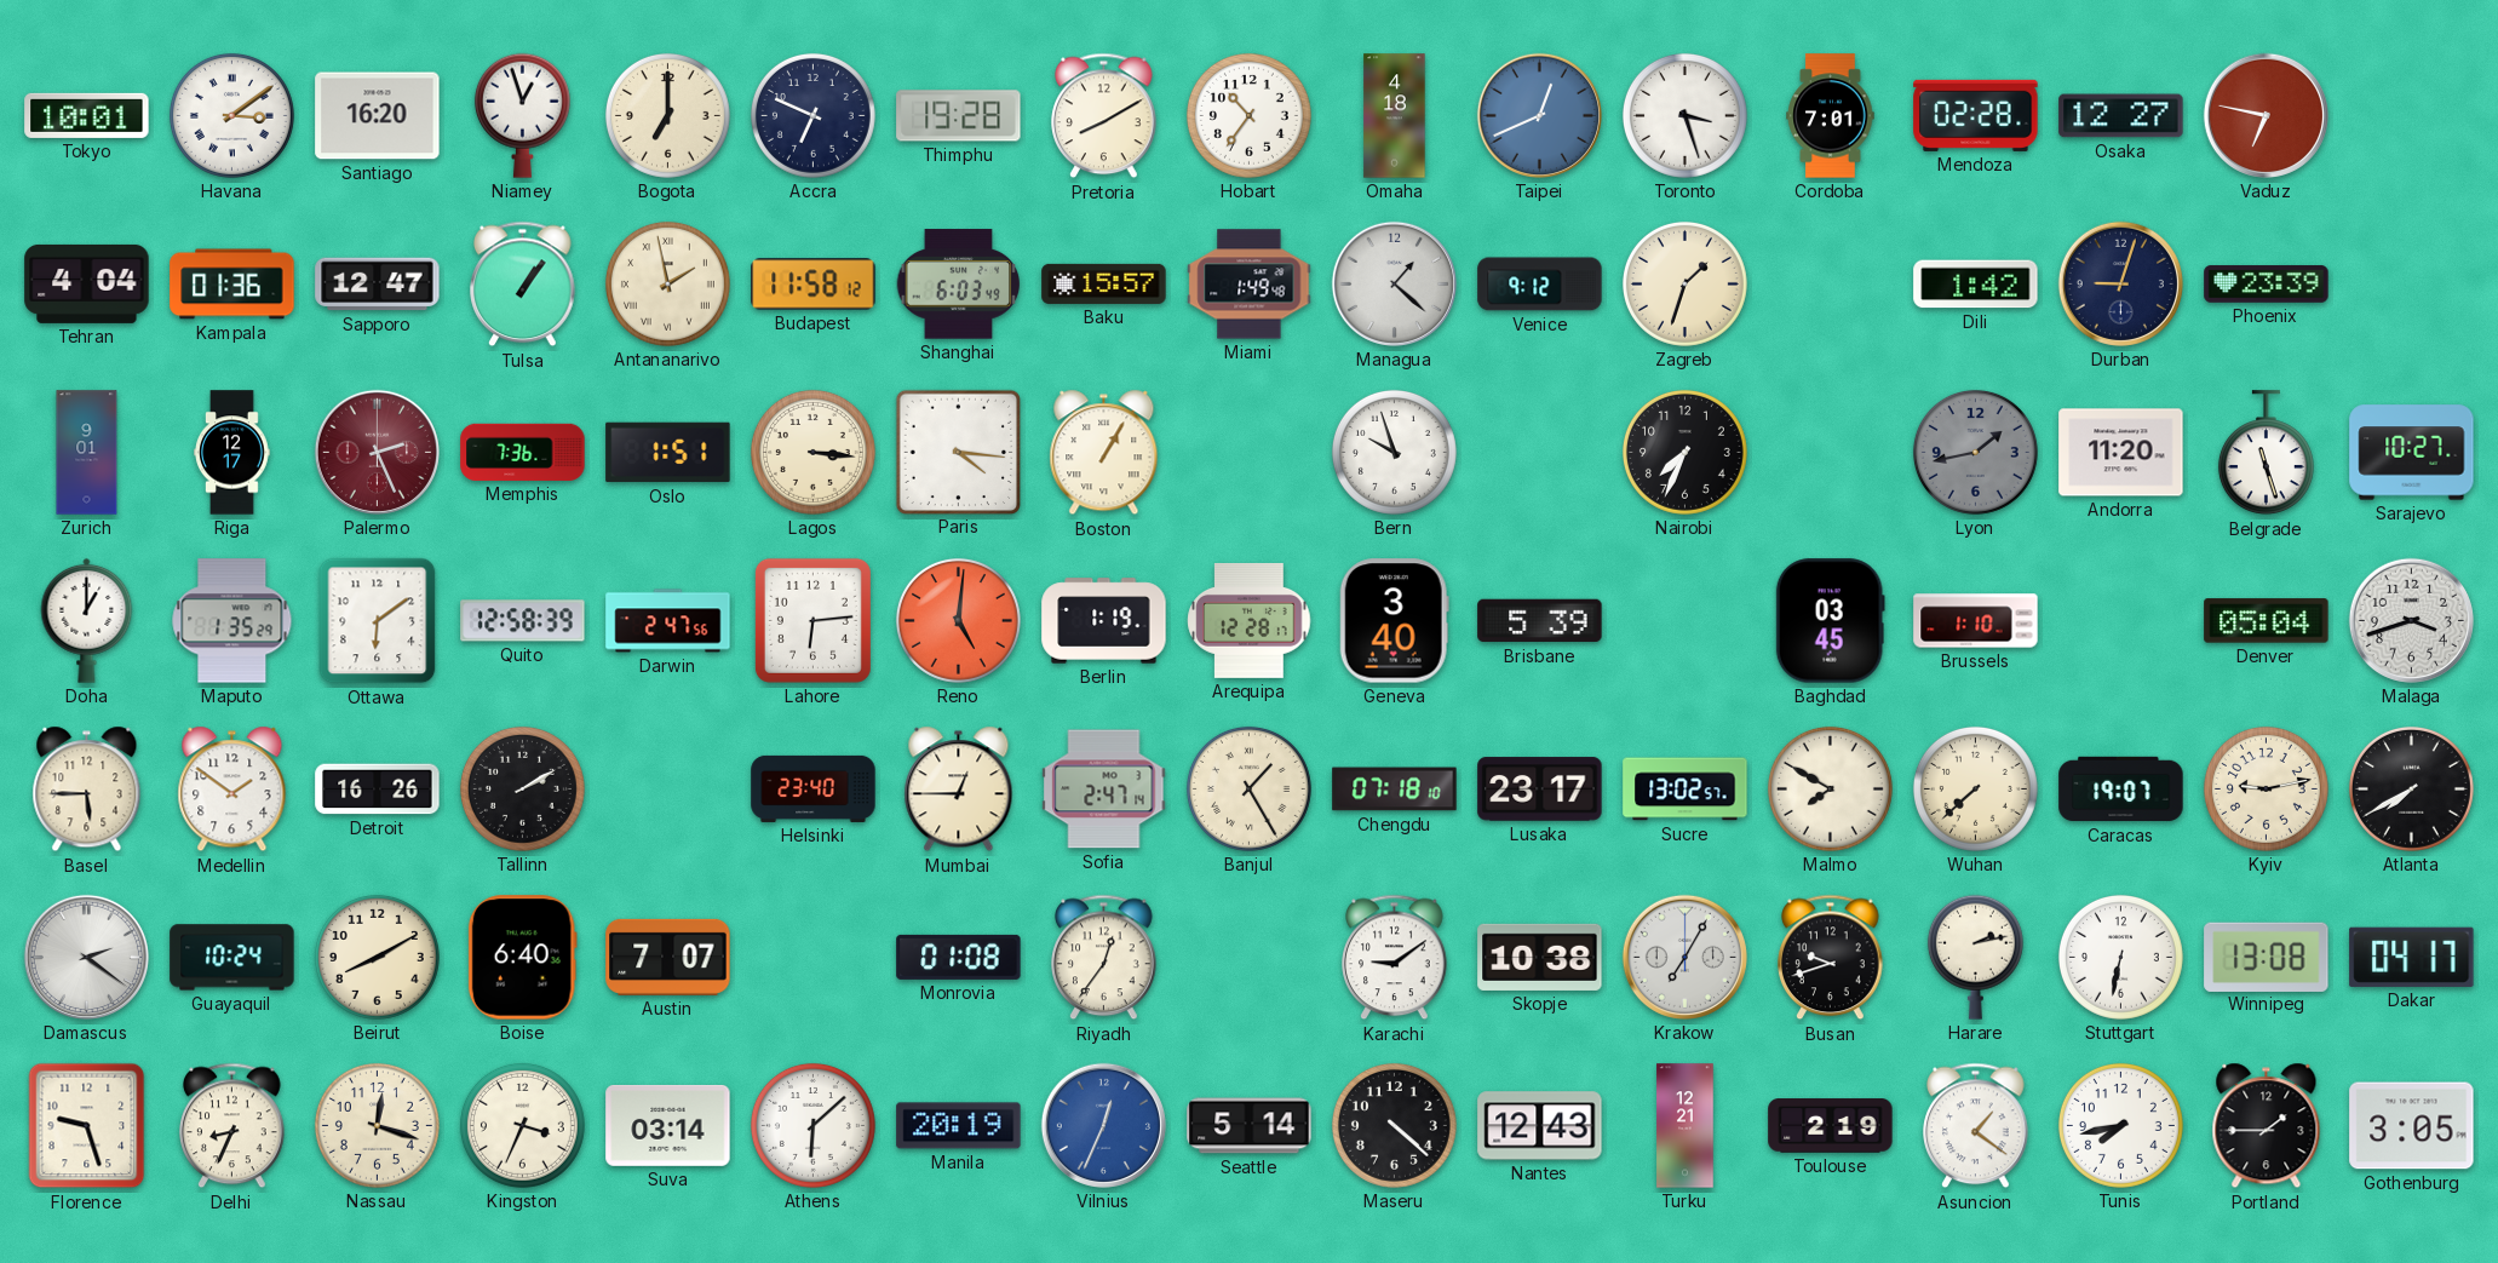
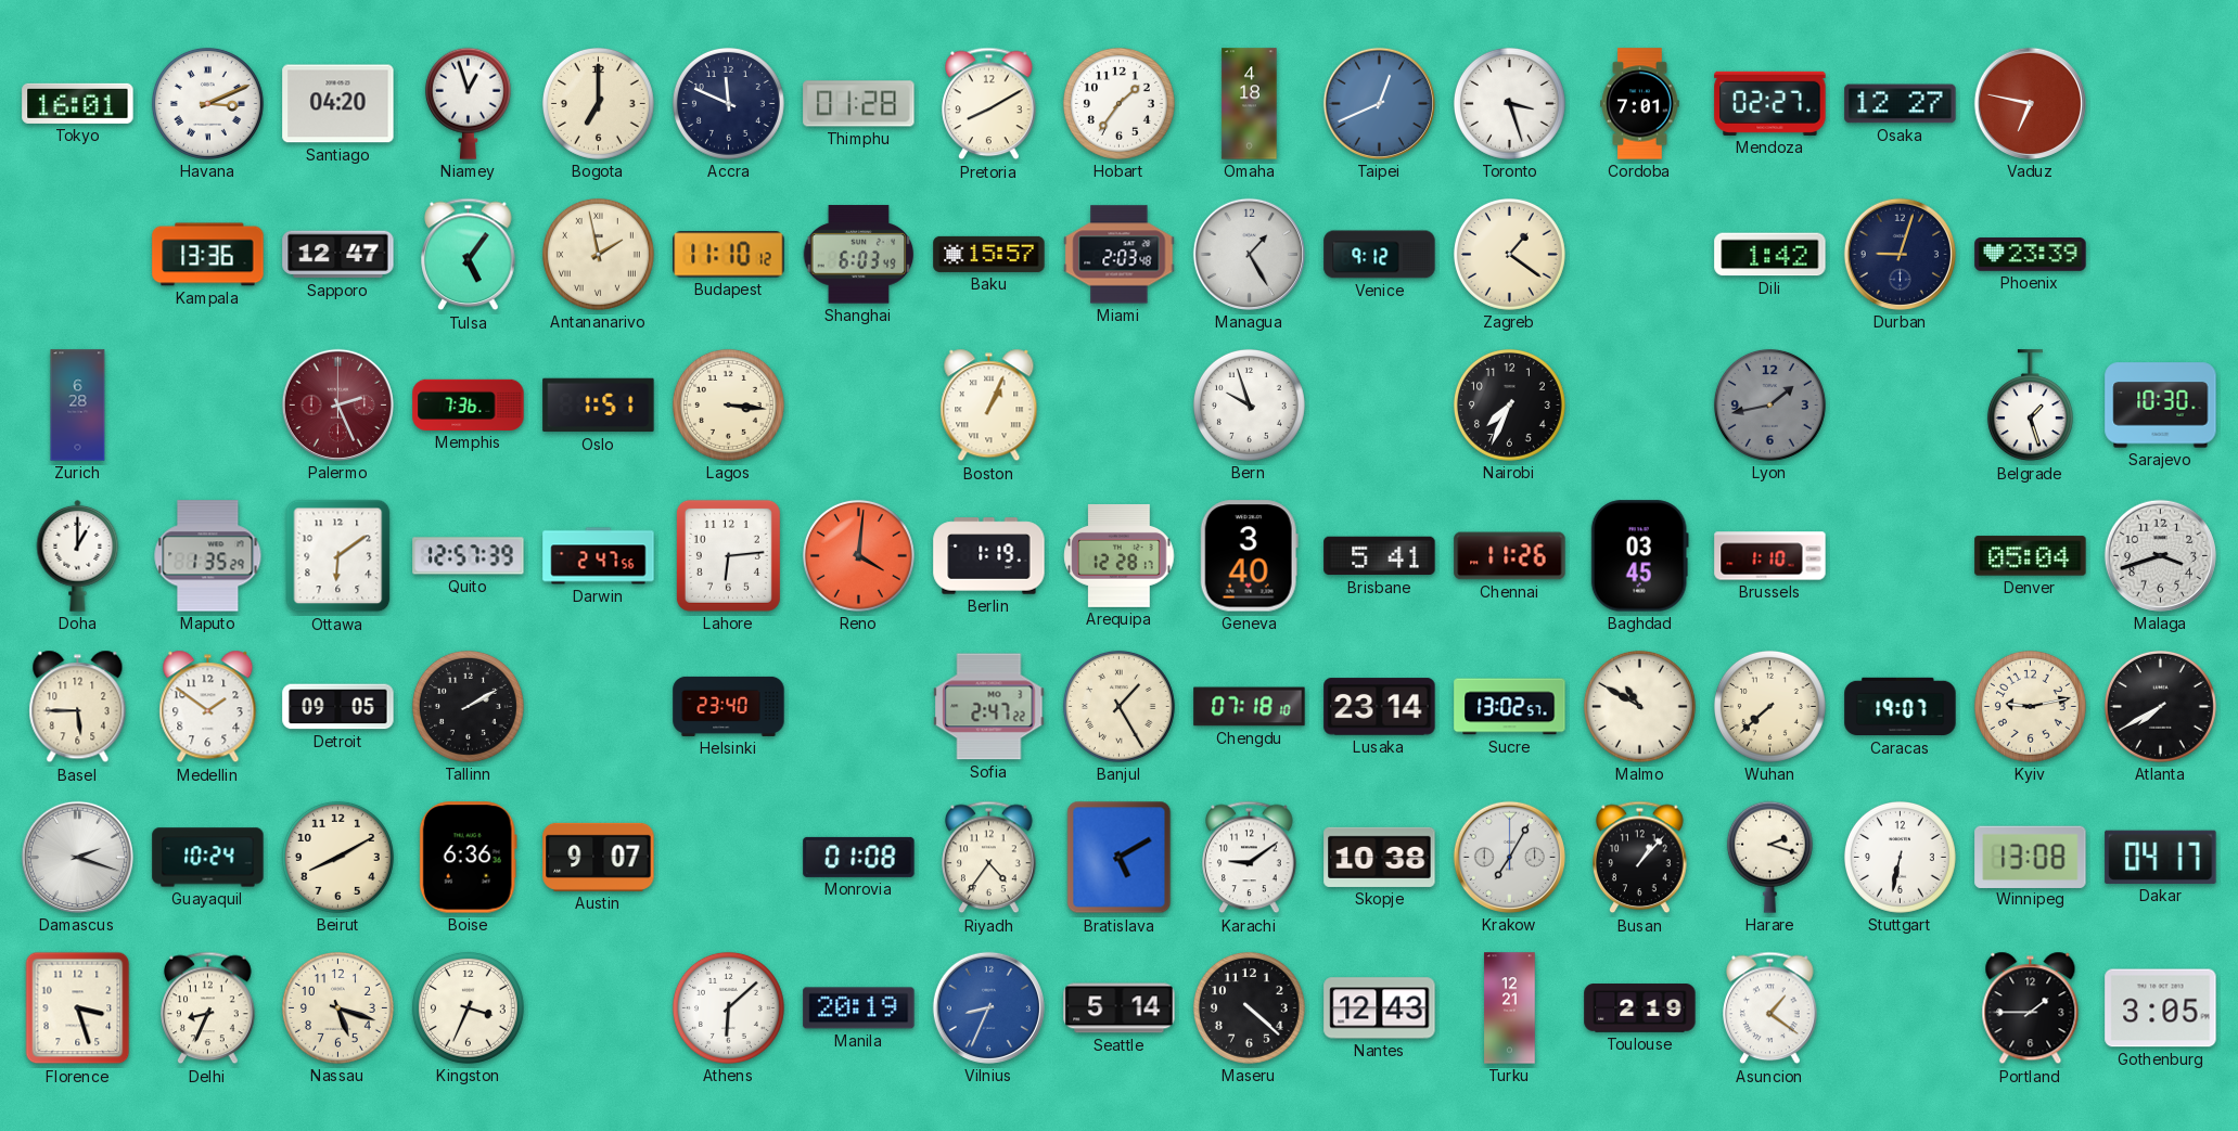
Tokyo: 10:01 -> 16:01 (78, 103)
Havana: 3:09 -> 3:11 (207, 103)
Santiago: 16:20 -> 04:20 (338, 104)
Accra: 6:49 -> 11:49 (728, 103)
Thimphu: 19:28 -> 01:28 (859, 104)
Hobart: 10:36 -> 1:36 (1118, 103)
Mendoza: 02:28 -> 02:27 (1770, 103)
Tehran: 4:04 -> none (87, 283)
Kampala: 01:36 -> 13:36 (208, 255)
Tulsa: 1:06 -> 5:06 (469, 255)
Budapest: 11:58 -> 11:10 (729, 255)
Miami: 1:49 -> 2:03 (1120, 255)
Managua: 1:22 -> 1:25 (1249, 254)
Zagreb: 1:33 -> 1:21 (1509, 254)
Zurich: 9:01 -> 6:28 (78, 406)
Riga: 12:17 -> none (232, 453)
Paris: 4:16 -> none (958, 452)
Boston: 1:05 -> 1:04 (989, 406)
Andorra: 11:20 -> none (2121, 453)
Belgrade: 11:27 -> 1:27 (2030, 406)
Sarajevo: 10:27 -> 10:30 (2161, 406)
Quito: 12:58 -> 12:57 (469, 556)
Reno: 5:01 -> 4:01 (858, 555)
Brisbane: 5:39 -> 5:41 (1380, 556)
Chennai: none -> 11:26 (1510, 556)
Detroit: 16:26 -> 09:05 (338, 707)
Mumbai: 12:45 -> none (959, 790)
Sofia: 2:47:14 -> 2:47:22 (989, 707)
Lusaka: 23:17 -> 23:14 (1380, 707)
Malmo: 7:50 -> 10:50 (1639, 706)
Damascus: 2:21 -> 2:18 (77, 857)
Boise: 6:40 -> 6:36 (468, 858)
Austin: 7:07 -> 9:07 (599, 857)
Riyadh: 12:36 -> 4:36 (989, 858)
Bratislava: none -> 5:10 (1120, 858)
Busan: 9:42 -> 1:07 (1640, 858)
Harare: 2:13 -> 2:18 (1769, 857)
Florence: 9:27 -> 3:27 (78, 1008)
Nassau: 12:18 -> 5:18 (337, 1007)
Suva: 03:14 -> none (668, 1125)
Vilnius: 12:34 -> 8:34 (988, 1007)
Tunis: 7:43 -> none (2120, 1125)
